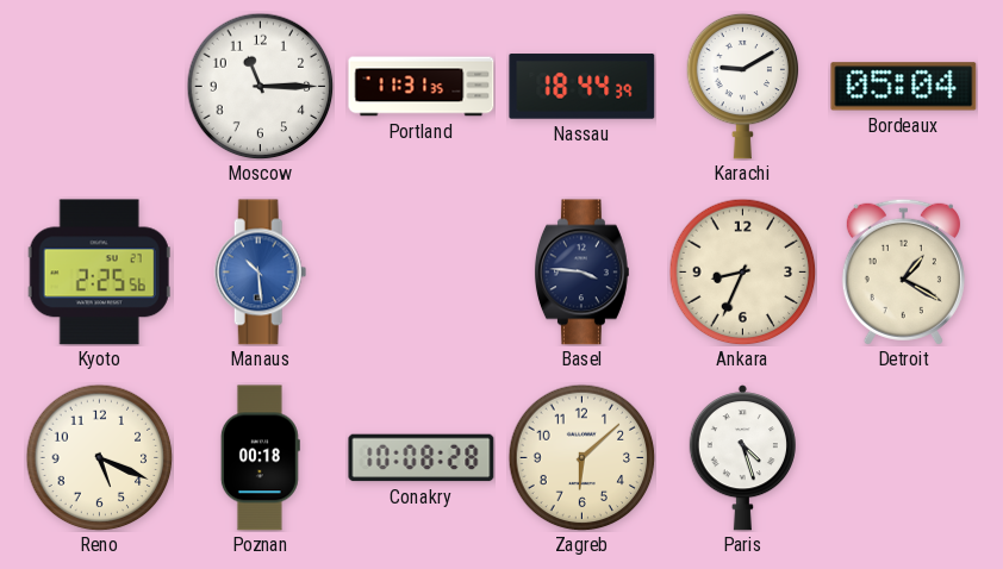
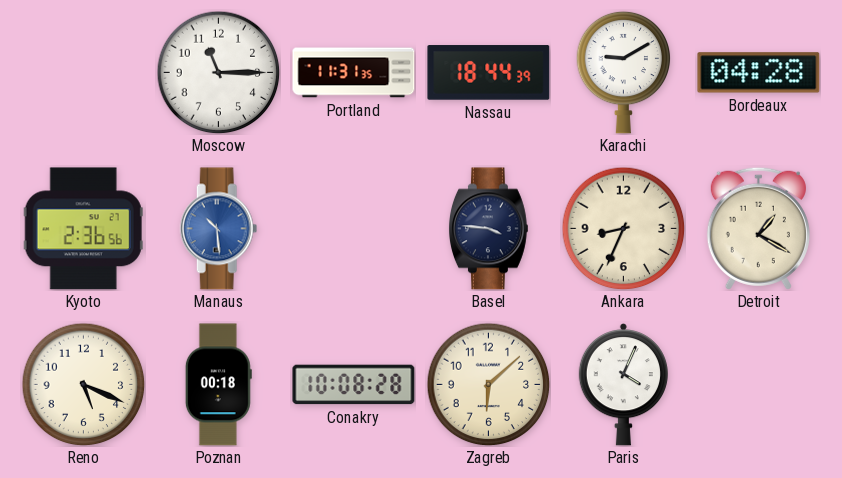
Bordeaux: 05:04 -> 04:28 (759, 73)
Kyoto: 2:25 -> 2:36 (83, 229)
Paris: 4:27 -> 4:04 (623, 385)
